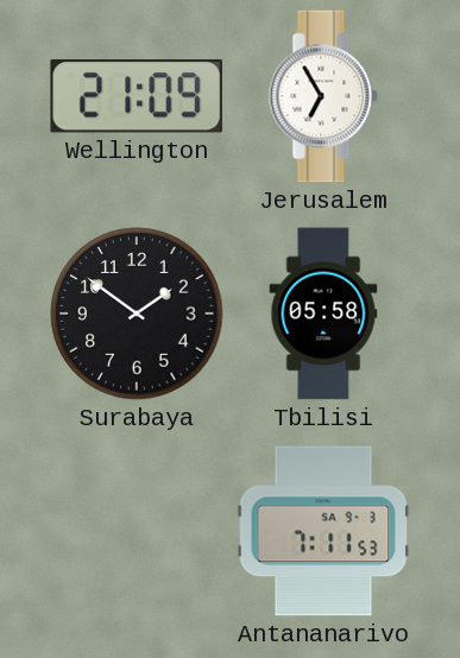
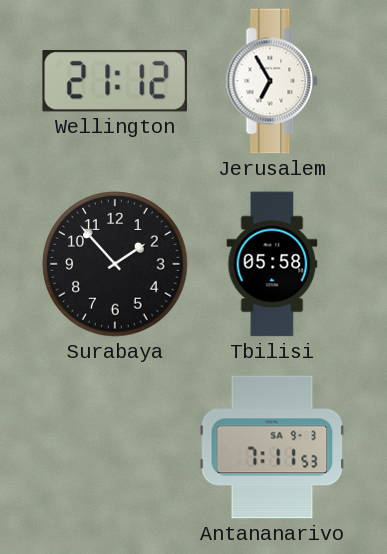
Wellington: 21:09 -> 21:12 (115, 81)
Surabaya: 1:51 -> 1:53 (115, 264)
